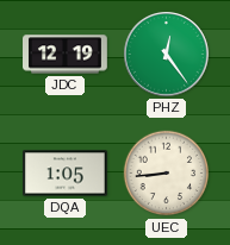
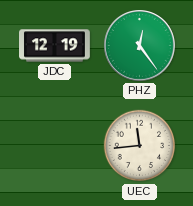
DQA: 1:05 -> none (66, 174)
UEC: 8:44 -> 11:44 (140, 146)
